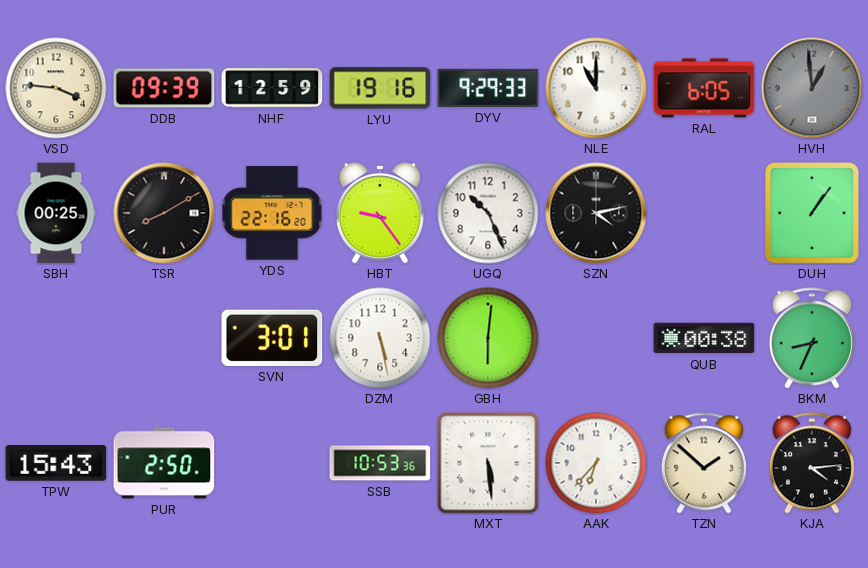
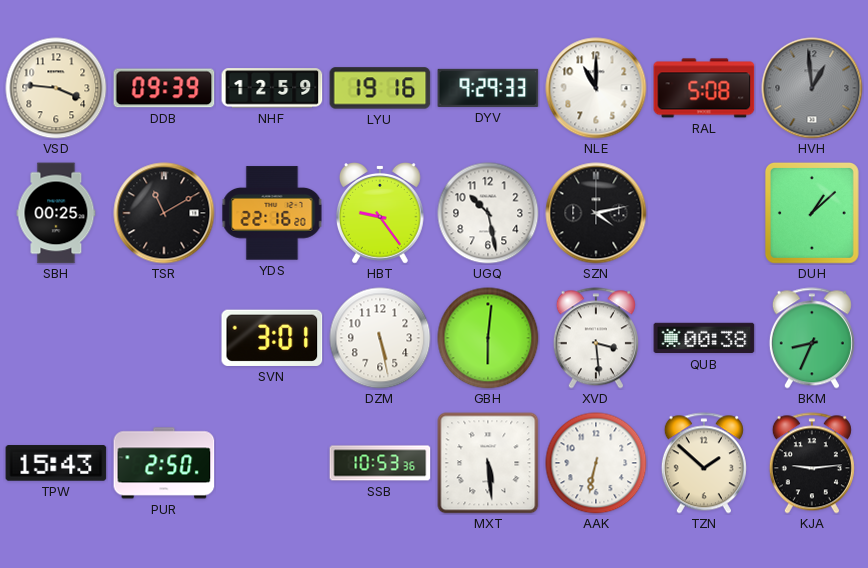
RAL: 6:05 -> 5:08 (704, 88)
TSR: 8:10 -> 11:10 (164, 213)
UGQ: 10:26 -> 10:28 (488, 213)
DUH: 1:06 -> 1:08 (812, 213)
XVD: none -> 3:29 (596, 338)
AAK: 6:37 -> 6:32 (596, 463)
KJA: 4:14 -> 9:14 (812, 463)
